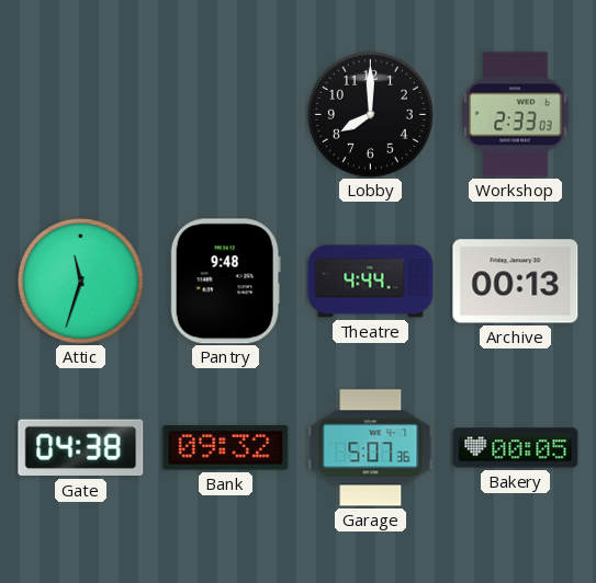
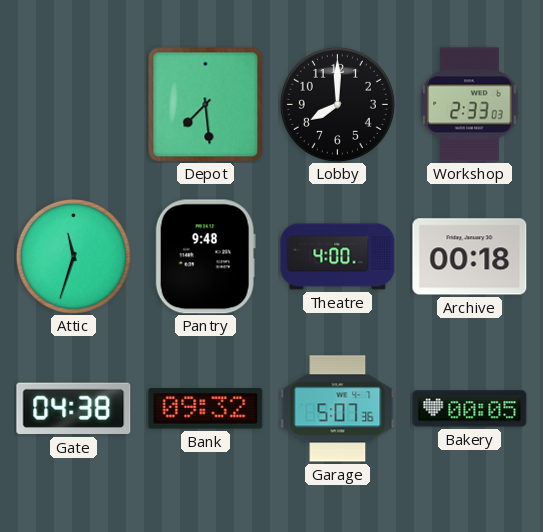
Depot: none -> 7:29 (206, 105)
Theatre: 4:44 -> 4:00 (338, 257)
Archive: 00:13 -> 00:18 (470, 257)
